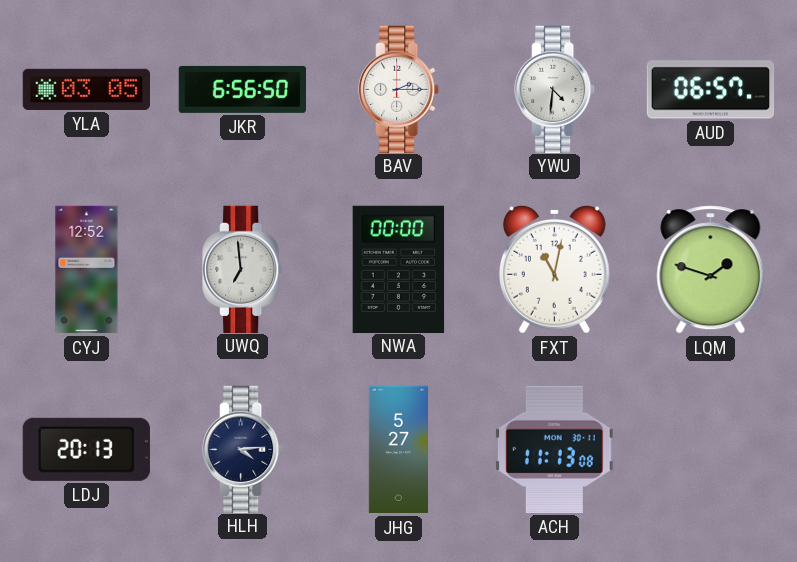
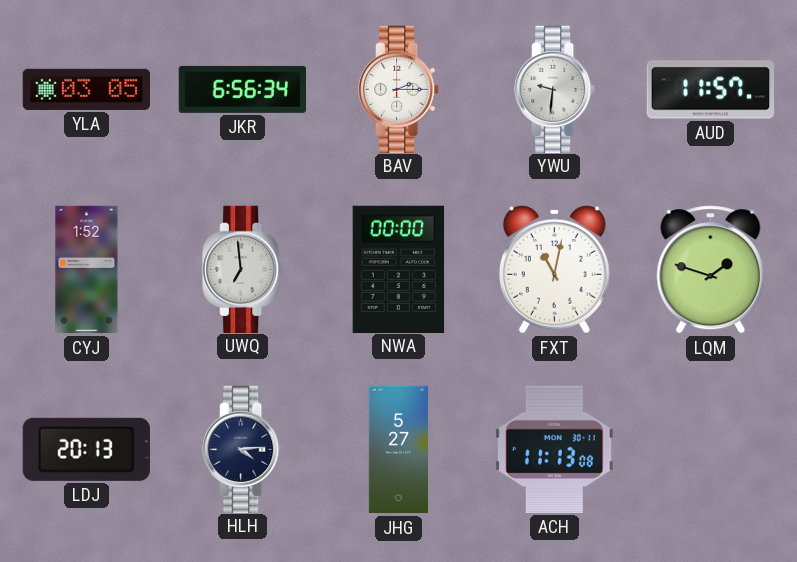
JKR: 6:56:50 -> 6:56:34 (242, 89)
YWU: 4:31 -> 9:31 (555, 89)
AUD: 06:57 -> 11:57 (711, 90)
CYJ: 12:52 -> 1:52 (87, 270)
